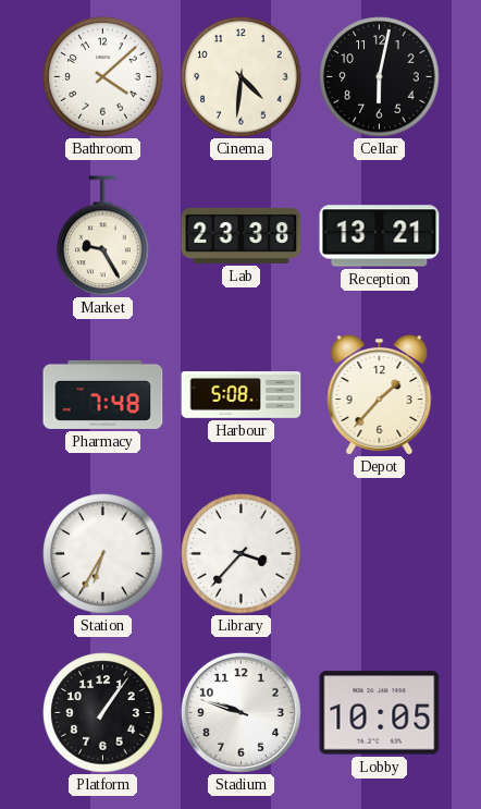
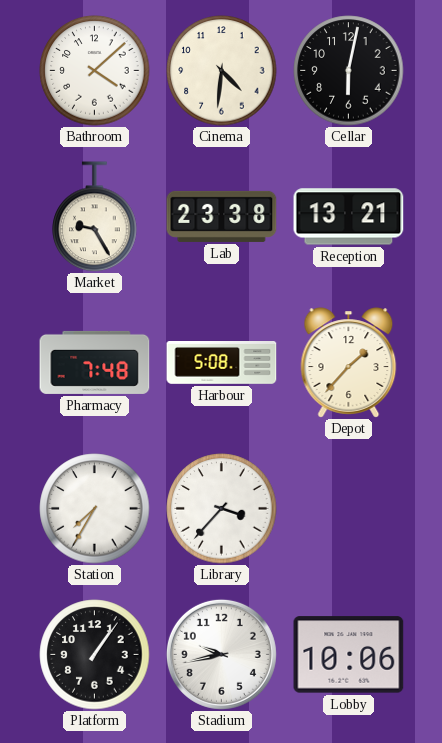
Station: 6:35 -> 7:35 (95, 509)
Stadium: 9:48 -> 9:43 (221, 654)
Lobby: 10:05 -> 10:06 (349, 655)
